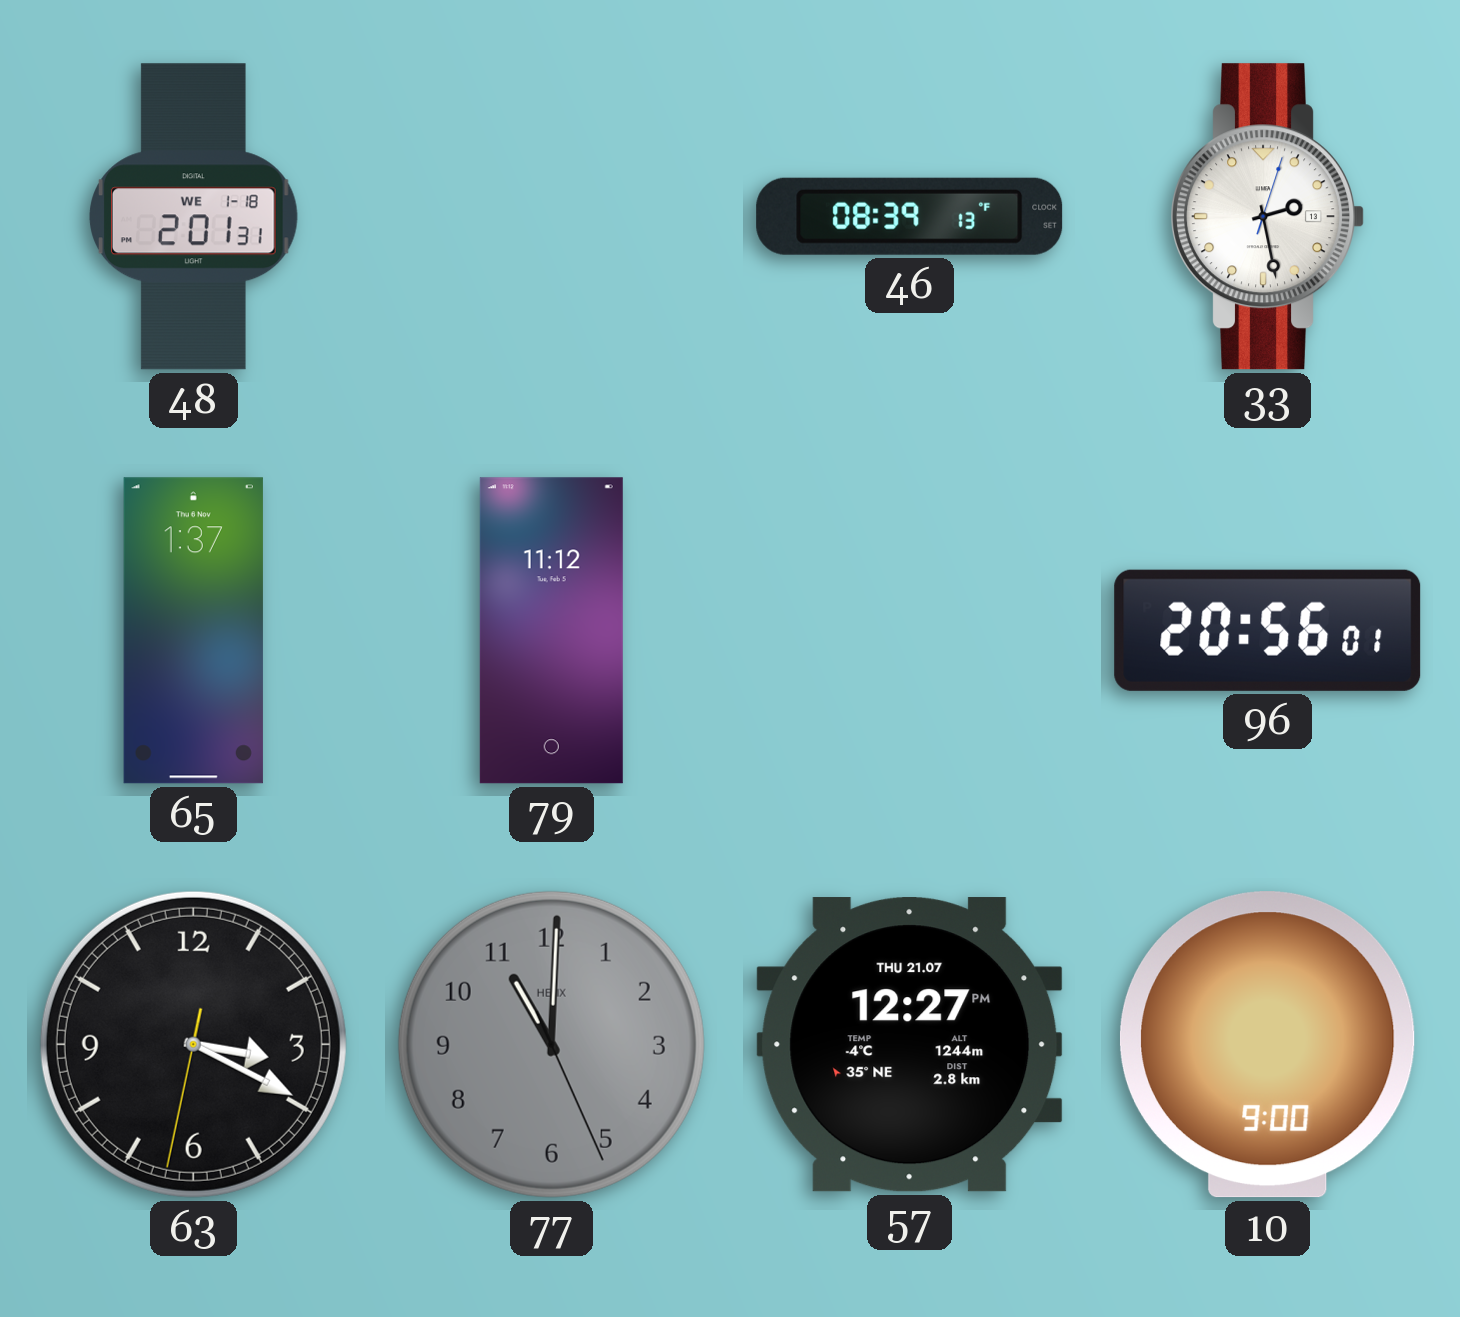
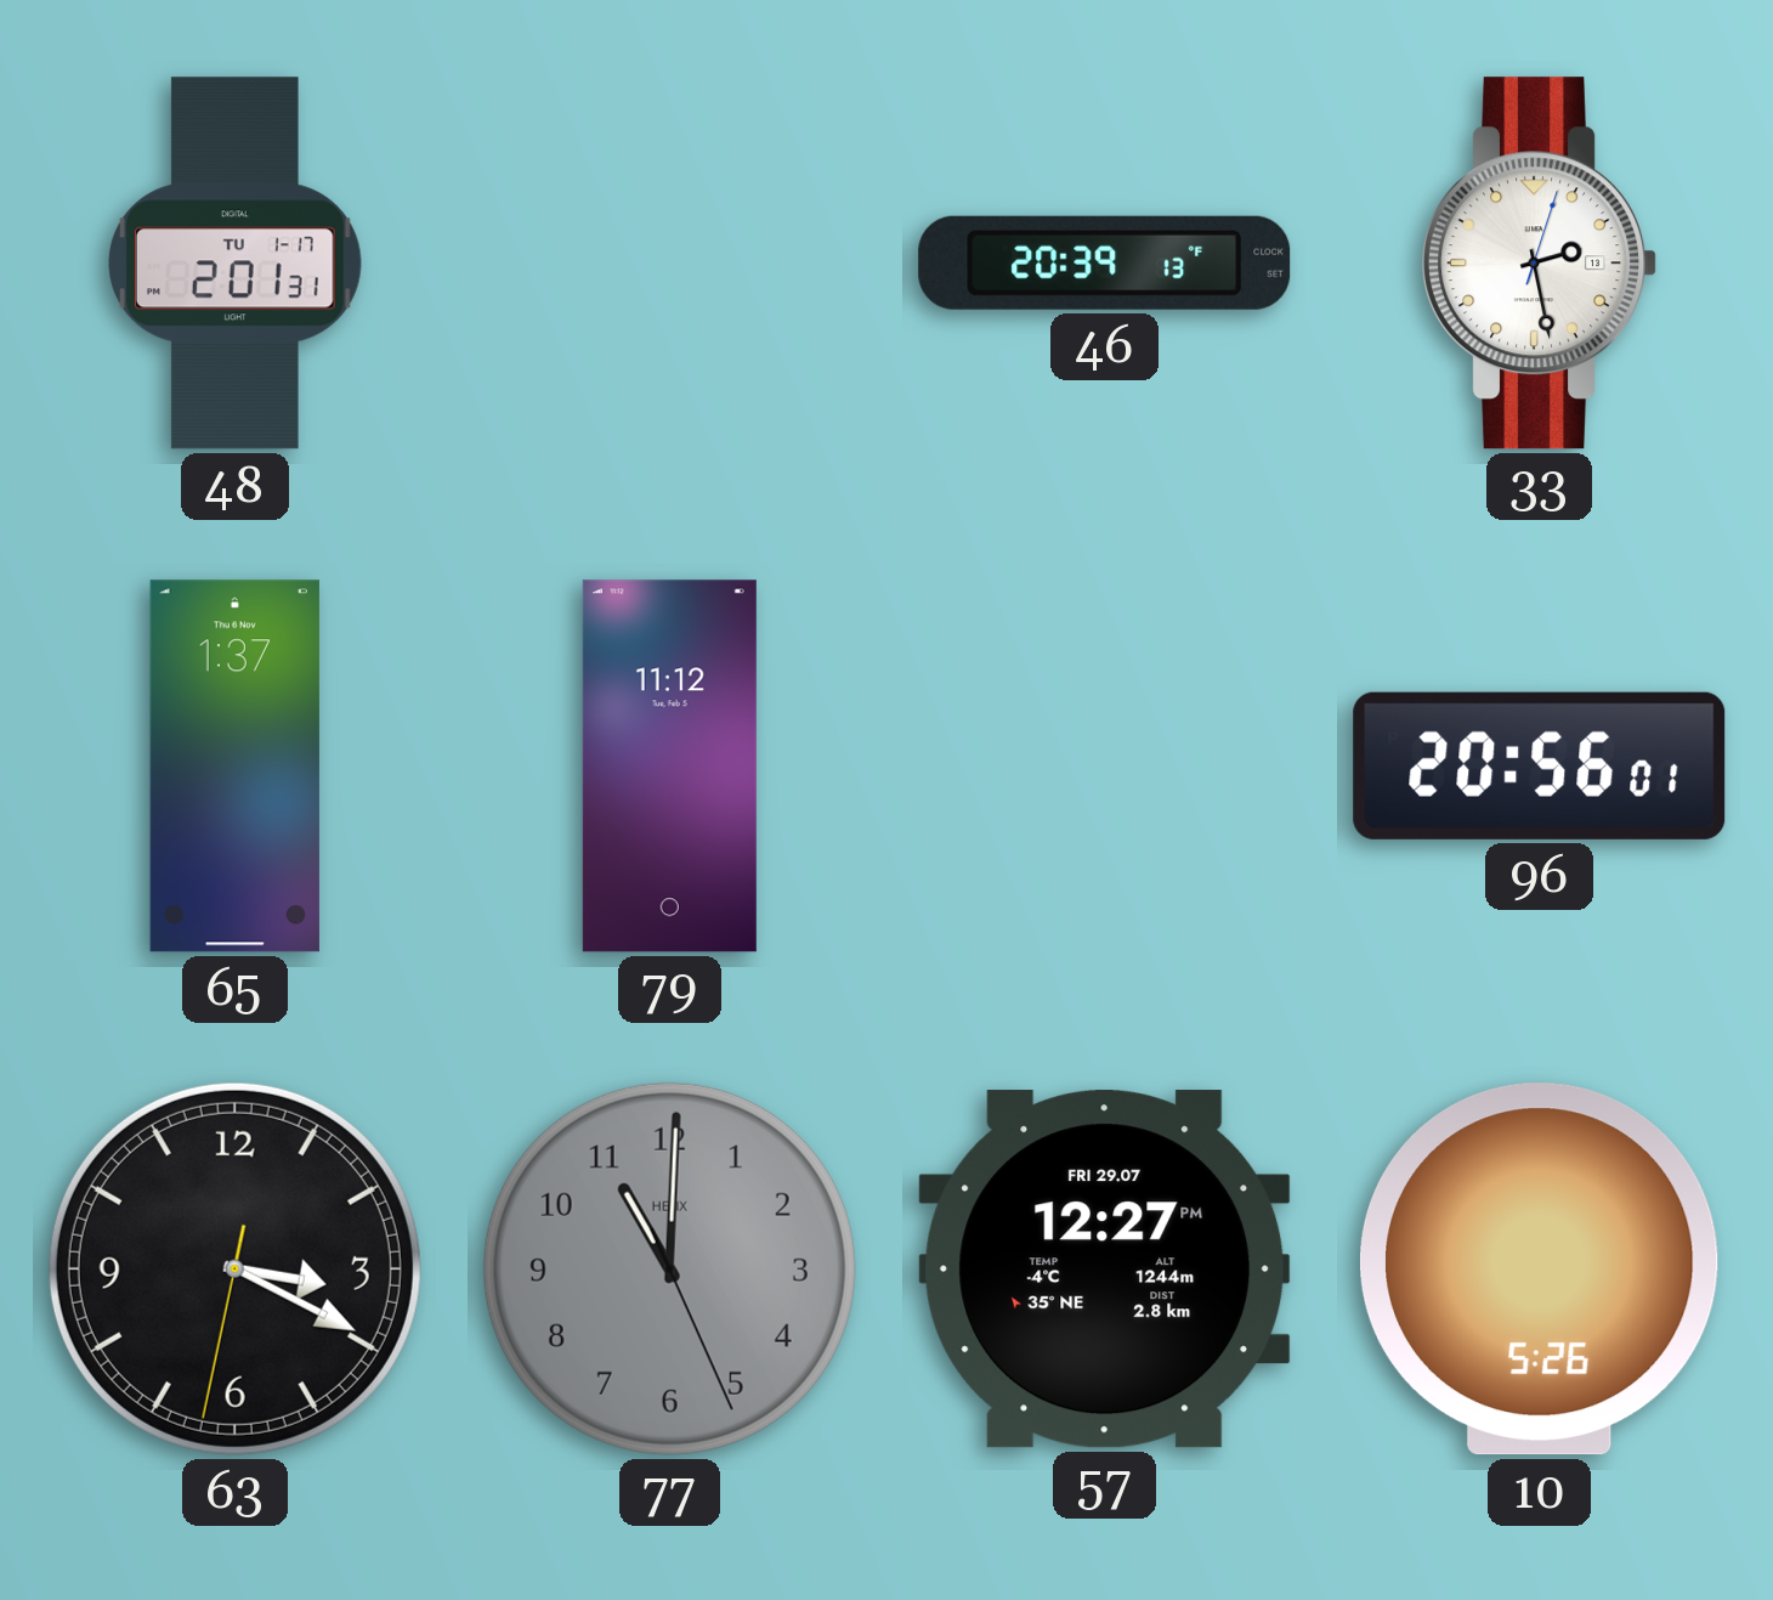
48 date: WE 1-18 -> TU 1-17 (236, 264)
46: 08:39 -> 20:39 (1105, 262)
57 date: THU 21.07 -> FRI 29.07 (1105, 1270)
10: 9:00 -> 5:26 (1539, 1270)
